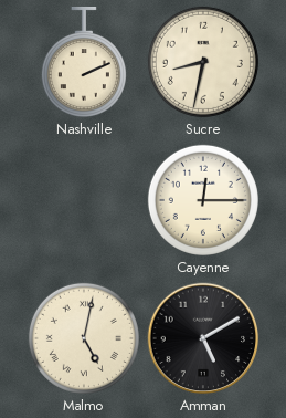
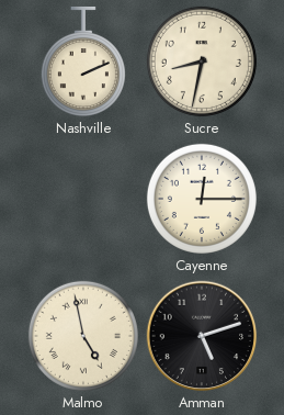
Malmo: 5:02 -> 4:58 (83, 336)
Amman: 5:10 -> 5:12 (202, 336)
